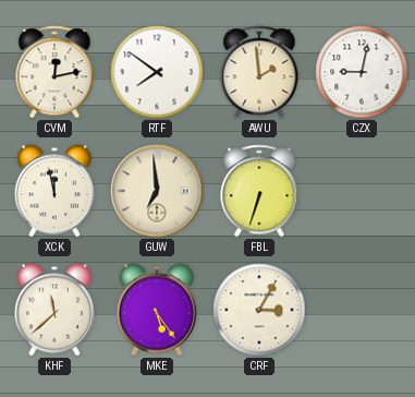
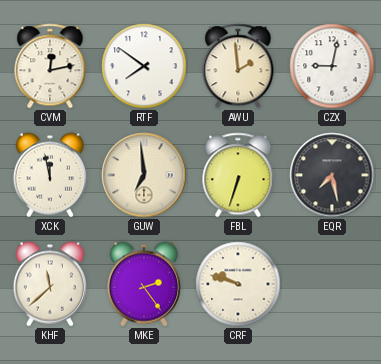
EQR: none -> 7:28 (332, 175)
MKE: 5:24 -> 2:24 (144, 284)
CRF: 3:05 -> 9:48 (238, 284)
